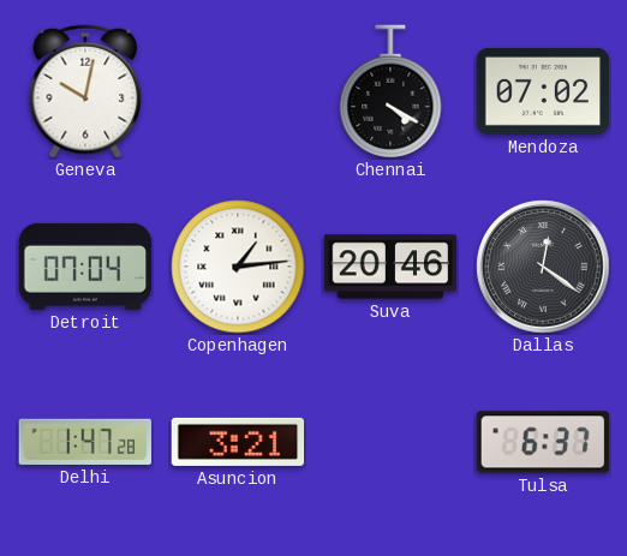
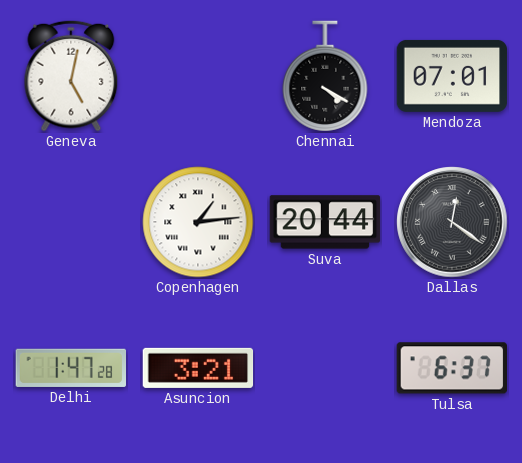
Geneva: 10:02 -> 5:02 (71, 76)
Mendoza: 07:02 -> 07:01 (452, 76)
Detroit: 07:04 -> none (85, 267)
Suva: 20:46 -> 20:44 (325, 222)
